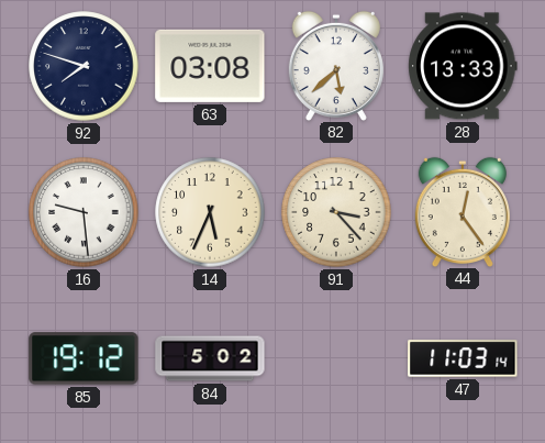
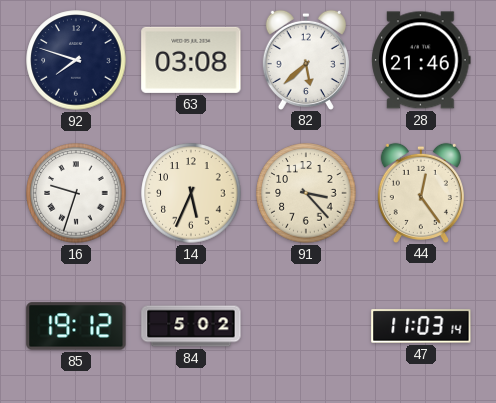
28: 13:33 -> 21:46 (421, 60)
16: 9:29 -> 9:33 (76, 193)
